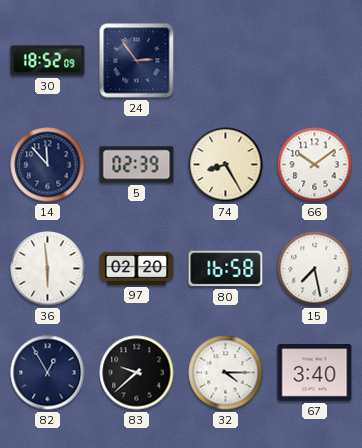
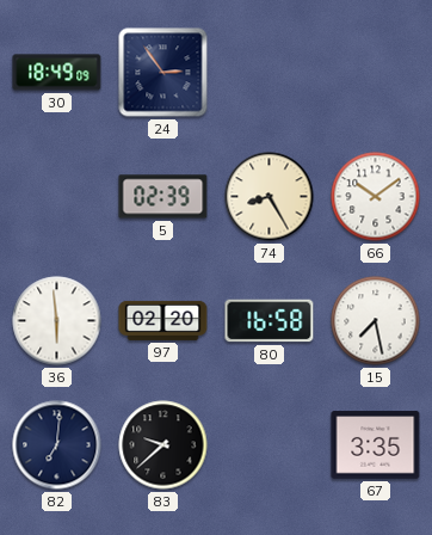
30: 18:52 -> 18:49 (57, 73)
14: 11:53 -> none (48, 165)
82: 12:55 -> 7:01 (57, 445)
32: 4:15 -> none (226, 373)
67: 3:40 -> 3:35 (376, 445)
